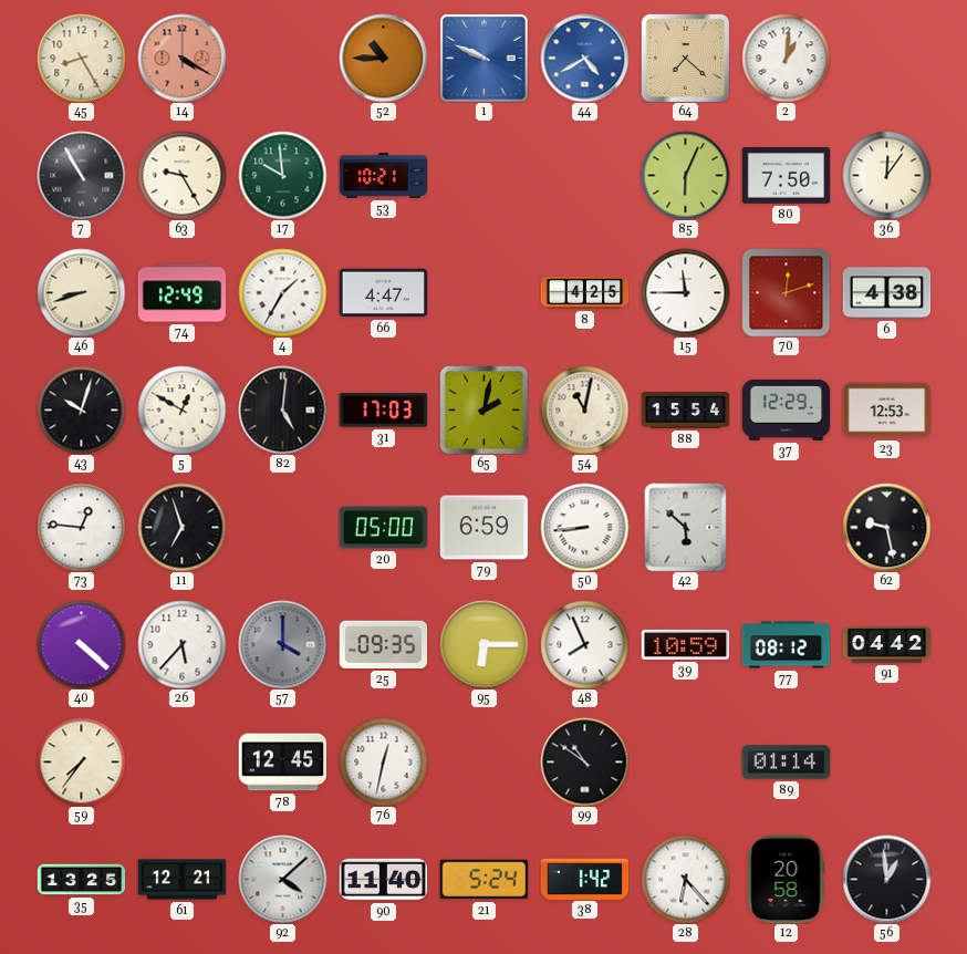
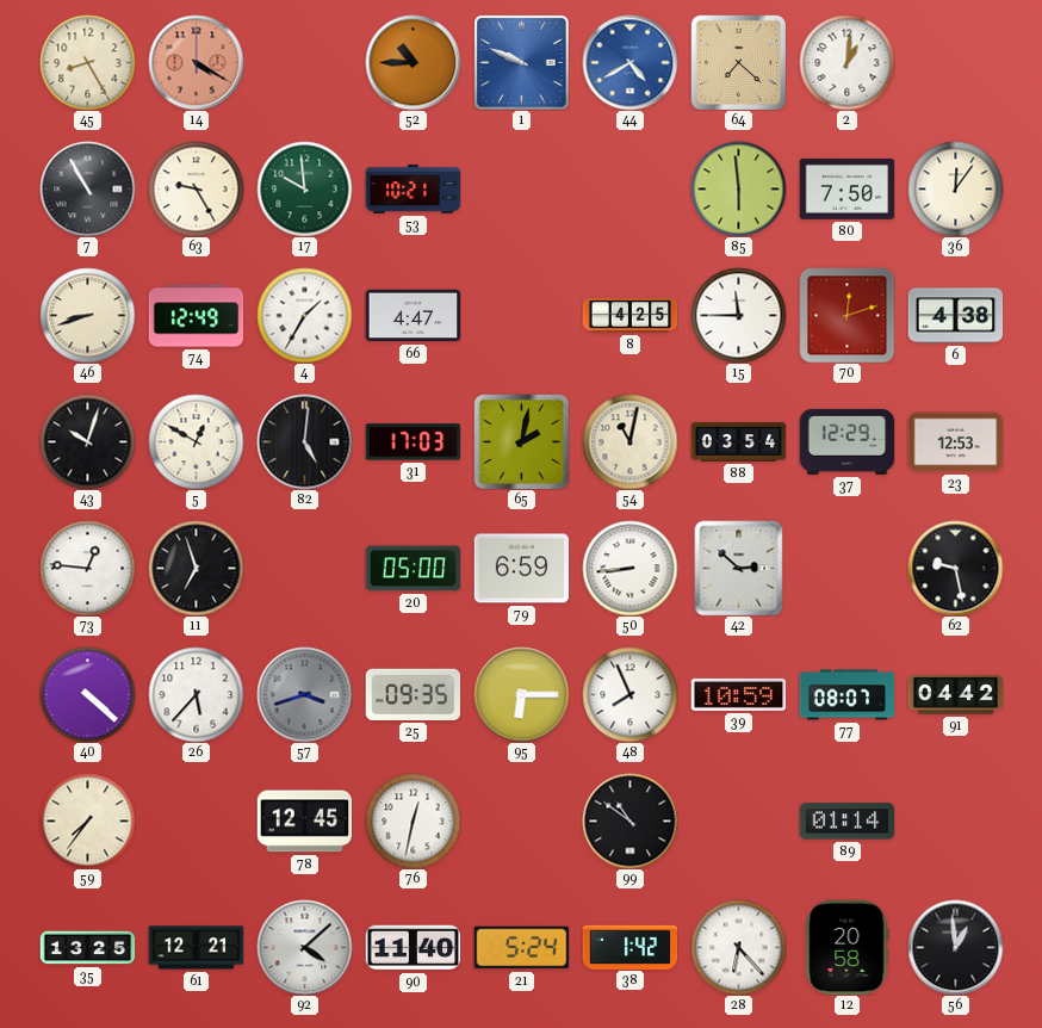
85: 6:04 -> 5:59 (738, 188)
88: 15:54 -> 03:54 (738, 442)
42: 5:52 -> 2:52 (739, 568)
57: 4:00 -> 3:42 (304, 694)
77: 08:12 -> 08:07 (846, 695)
